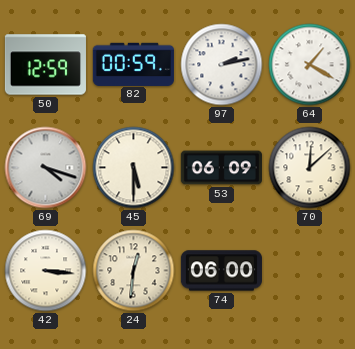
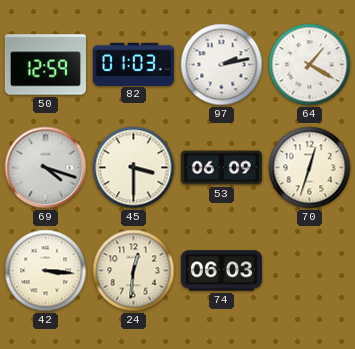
82: 00:59 -> 01:03 (133, 64)
45: 5:30 -> 3:30 (134, 168)
70: 12:08 -> 12:33 (310, 168)
74: 06:00 -> 06:03 (221, 271)
